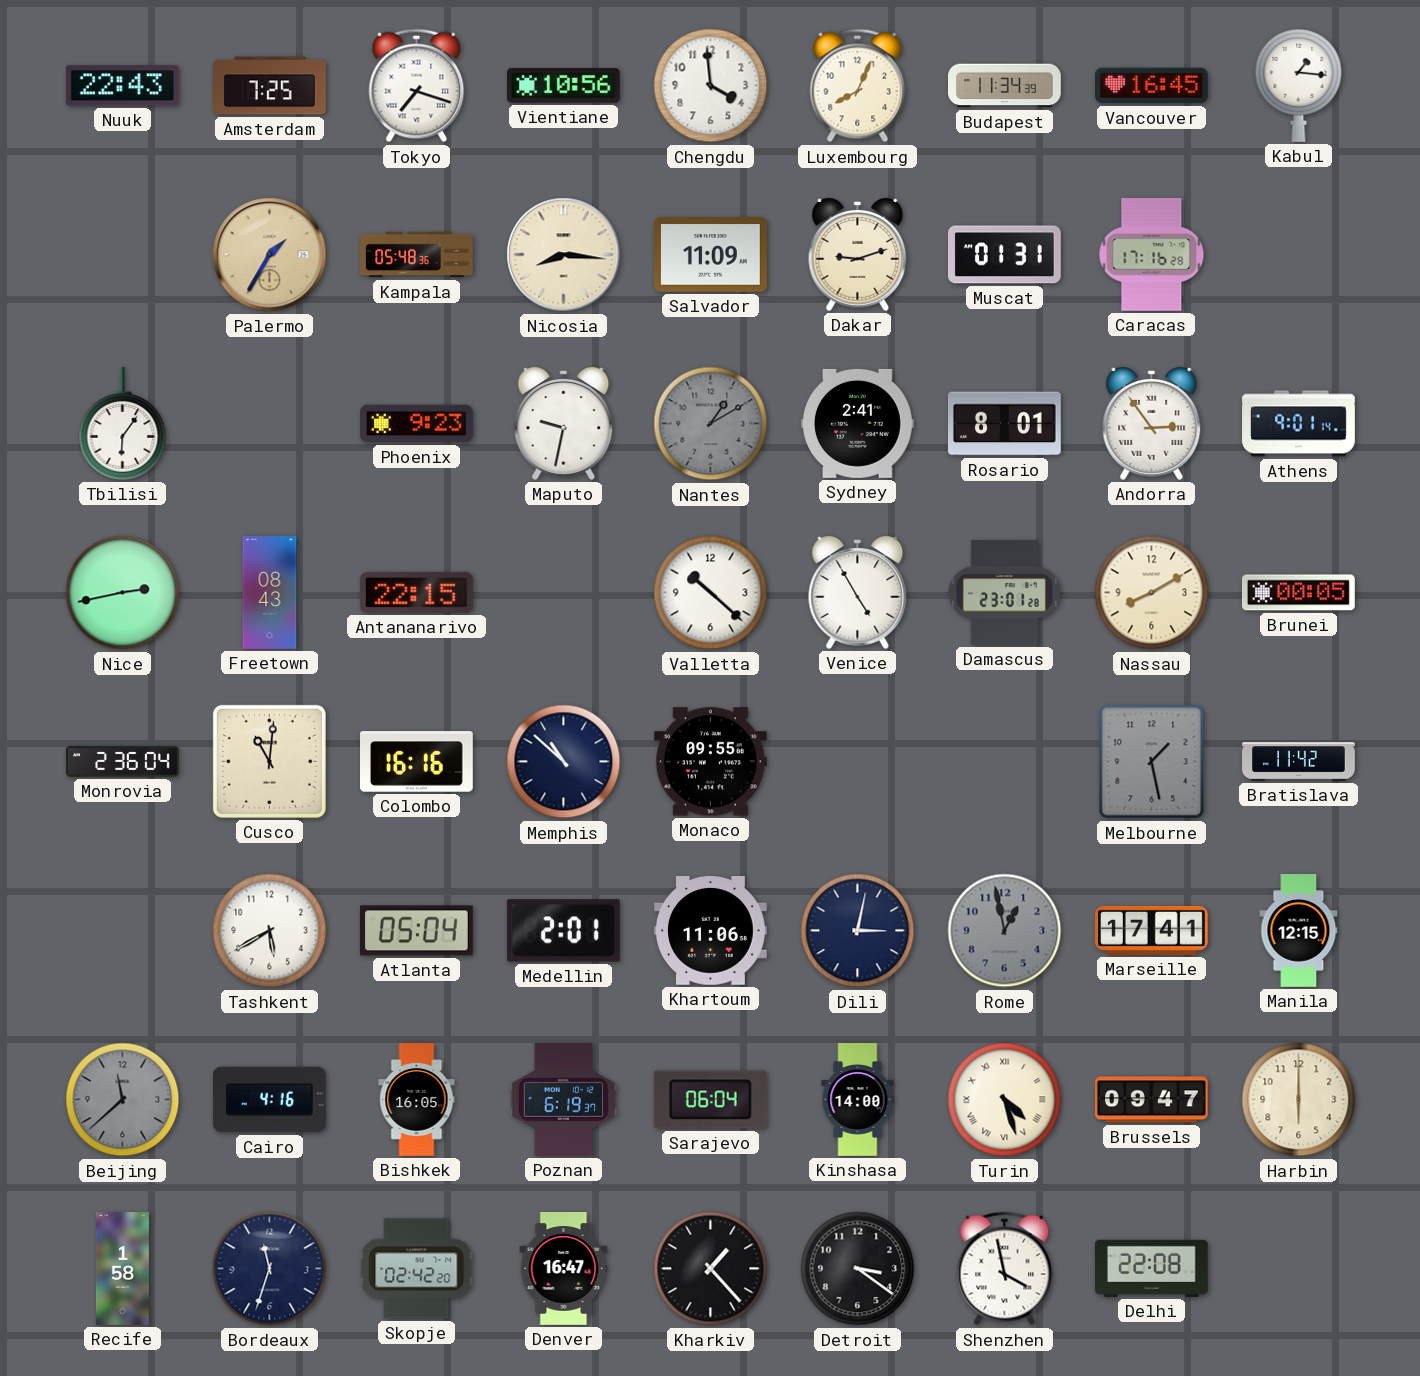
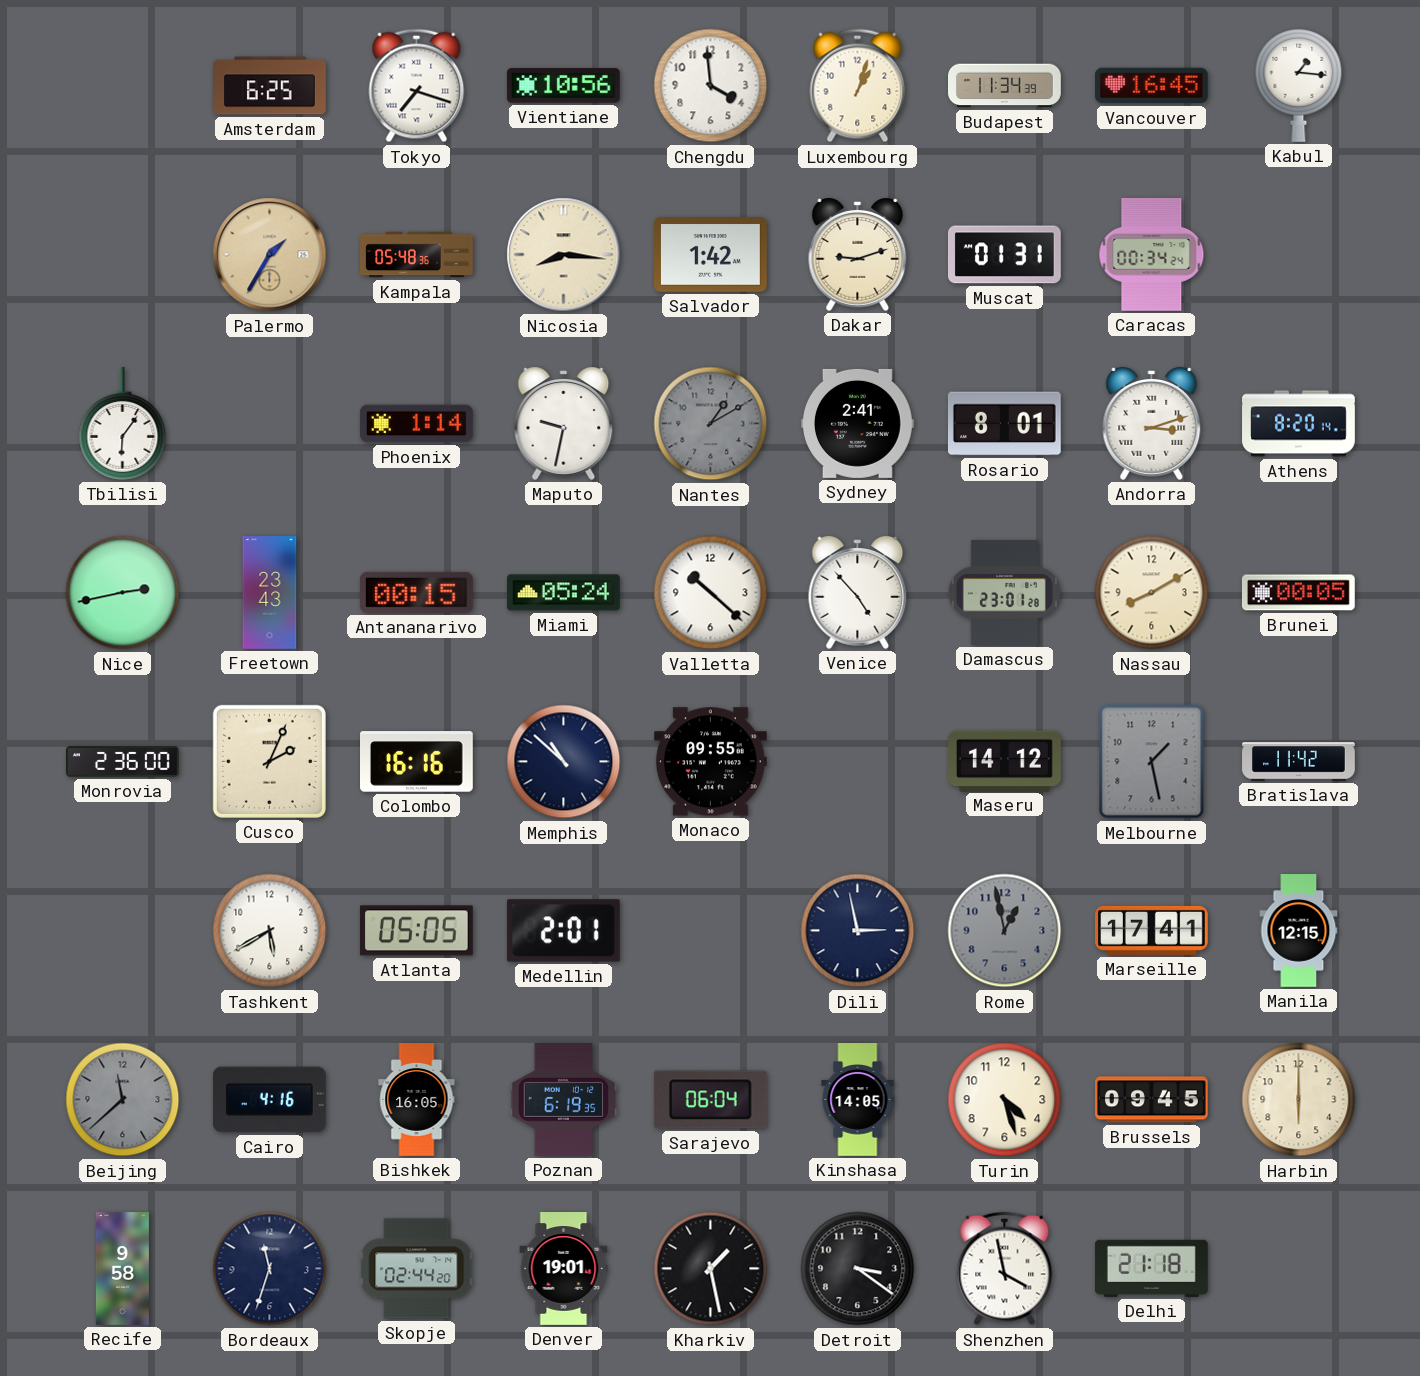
Nuuk: 22:43 -> none (122, 86)
Amsterdam: 7:25 -> 6:25 (270, 86)
Luxembourg: 8:04 -> 1:03 (858, 86)
Salvador: 11:09 -> 1:42 (711, 255)
Caracas: 17:16 -> 00:34 (1152, 254)
Phoenix: 9:23 -> 1:14 (417, 424)
Andorra: 2:54 -> 3:12 (1152, 424)
Athens: 9:01 -> 8:20 (1299, 424)
Freetown: 08:43 -> 23:43 (270, 593)
Antananarivo: 22:15 -> 00:15 (416, 592)
Miami: none -> 05:24 (564, 593)
Venice: 4:55 -> 4:53 (858, 593)
Monrovia: 2:36:04 -> 2:36:00 (123, 762)
Cusco: 11:01 -> 2:04 (269, 761)
Maseru: none -> 14:12 (1005, 761)
Atlanta: 05:04 -> 05:05 (416, 931)
Khartoum: 11:06 -> none (710, 931)
Dili: 3:02 -> 2:58 (858, 931)
Poznan: 6:19:37 -> 6:19:35 (564, 1100)
Kinshasa: 14:00 -> 14:05 (858, 1100)
Turin numerals: Roman -> Arabic (1005, 1100)
Brussels: 09:47 -> 09:45 (1152, 1100)
Recife: 1:58 -> 9:58 (122, 1269)
Skopje: 02:42 -> 02:44 (417, 1269)
Denver: 16:47 -> 19:01 (564, 1269)
Kharkiv: 1:23 -> 1:28 (711, 1269)
Delhi: 22:08 -> 21:18 (1151, 1268)
